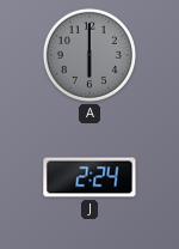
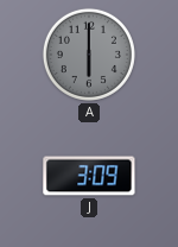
J: 2:24 -> 3:09 (89, 176)
